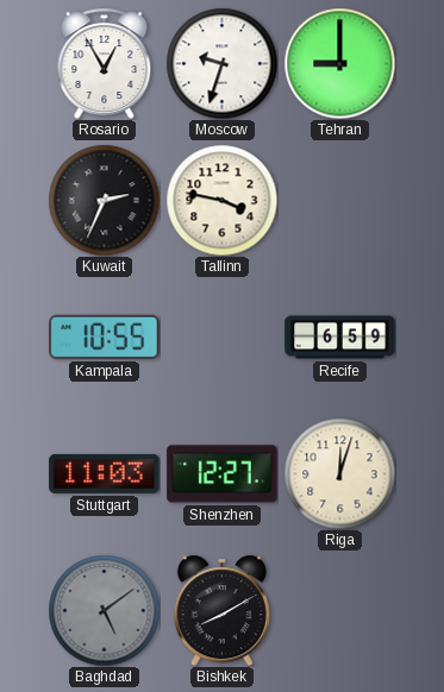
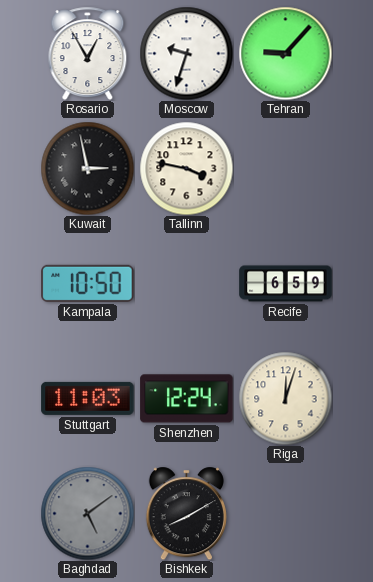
Tehran: 9:00 -> 9:07 (285, 53)
Kuwait: 2:34 -> 2:58 (87, 168)
Kampala: 10:55 -> 10:50 (88, 283)
Shenzhen: 12:27 -> 12:24 (187, 399)
